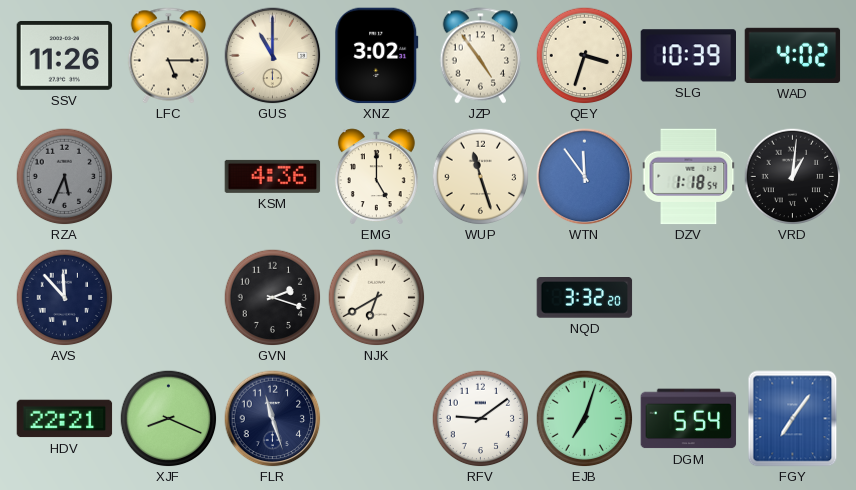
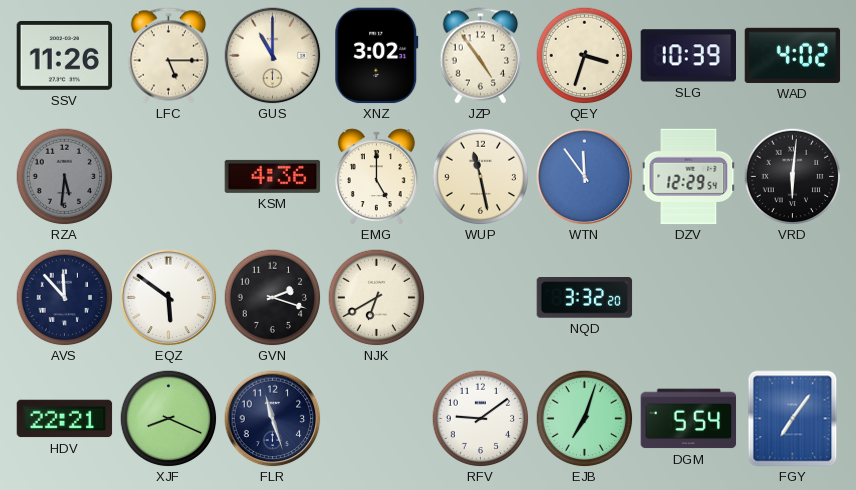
RZA: 5:34 -> 5:31 (64, 176)
WUP: 11:27 -> 11:28 (480, 176)
DZV: 1:18 -> 12:29 (689, 177)
VRD: 1:01 -> 6:01 (792, 176)
EQZ: none -> 5:51 (169, 298)
